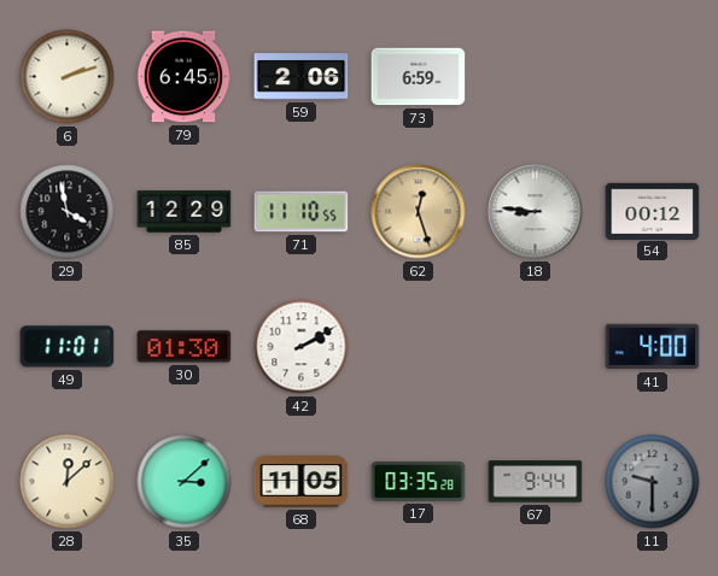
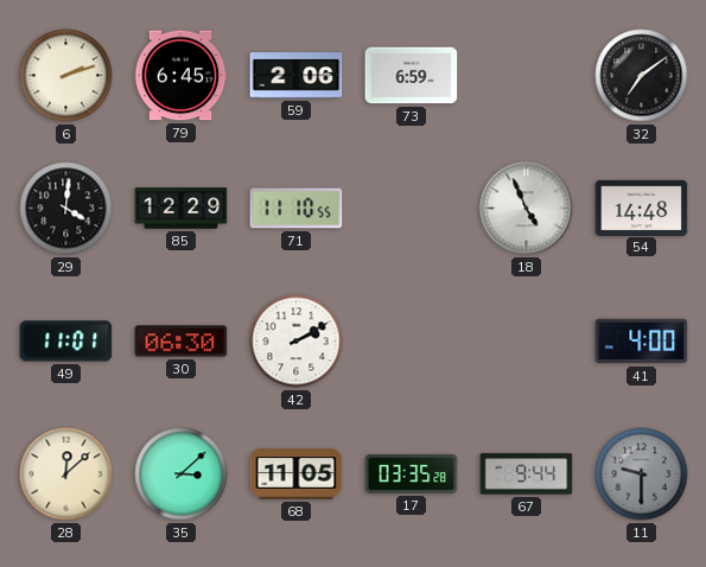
32: none -> 7:09 (642, 76)
29: 3:58 -> 4:01 (66, 209)
62: 12:27 -> none (419, 212)
18: 8:46 -> 4:56 (527, 209)
54: 00:12 -> 14:48 (642, 208)
30: 01:30 -> 06:30 (182, 342)
